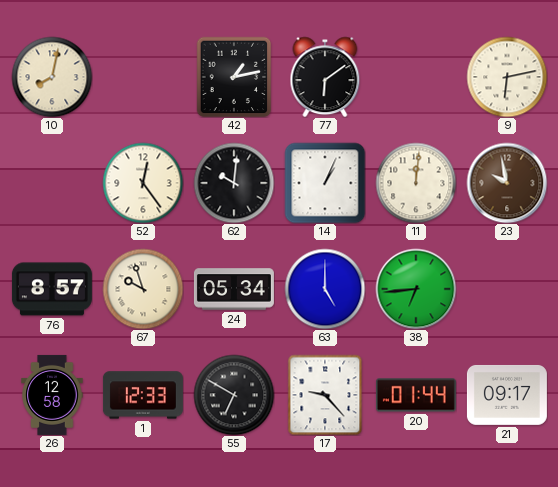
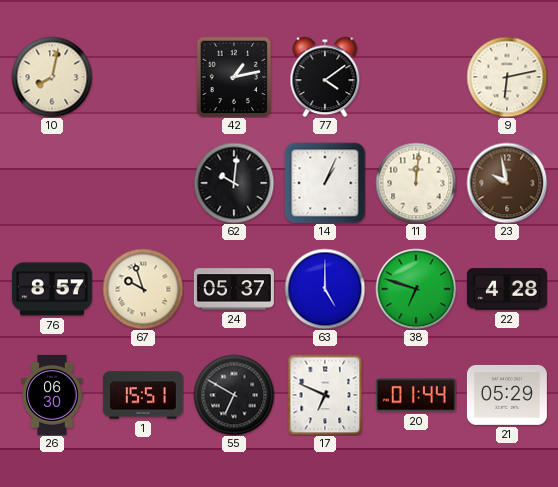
77: 6:09 -> 4:09 (325, 77)
52: 12:24 -> none (143, 183)
24: 05:34 -> 05:37 (234, 289)
38: 6:44 -> 6:48 (416, 289)
22: none -> 4:28 (507, 289)
26: 12:58 -> 06:30 (52, 395)
1: 12:33 -> 15:51 (143, 395)
17: 9:23 -> 6:49 (325, 395)
21: 09:17 -> 05:29 (507, 395)
